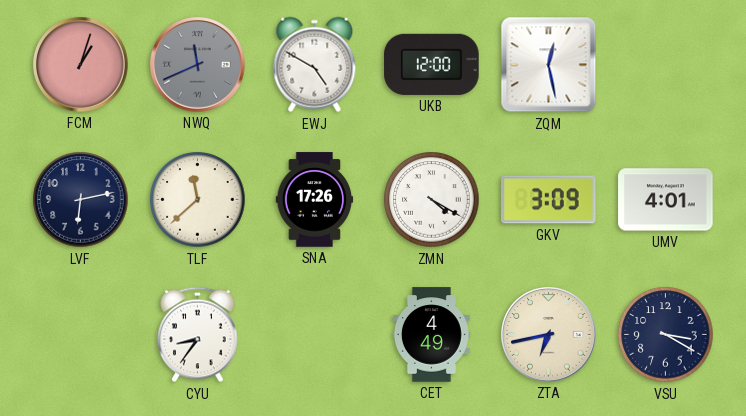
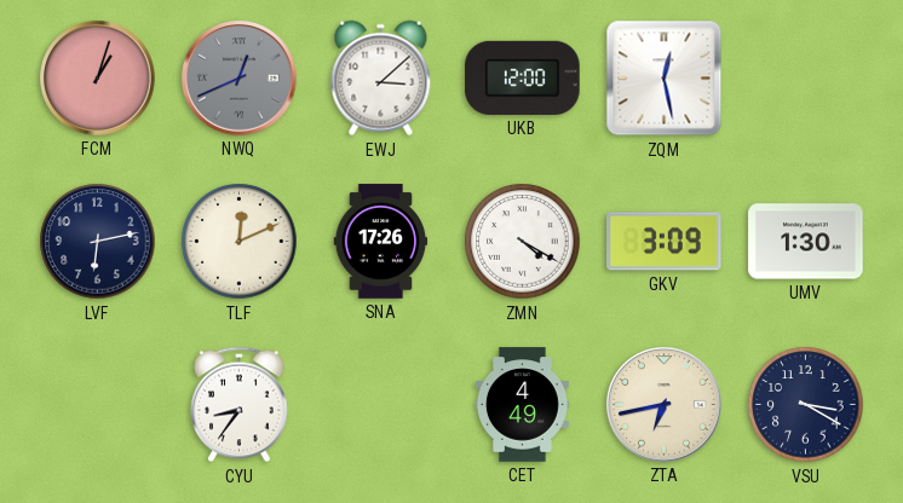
NWQ: 11:41 -> 12:41 (240, 79)
EWJ: 4:50 -> 3:08 (381, 79)
TLF: 11:38 -> 12:11 (240, 242)
UMV: 4:01 -> 1:30 (806, 242)
